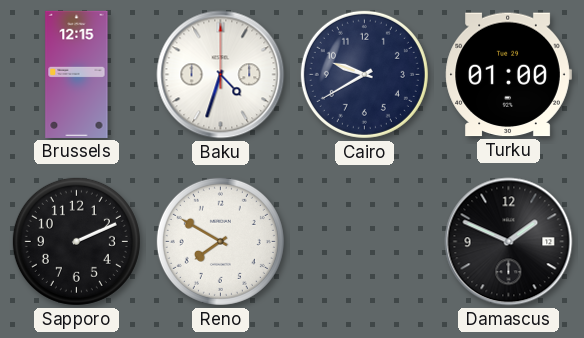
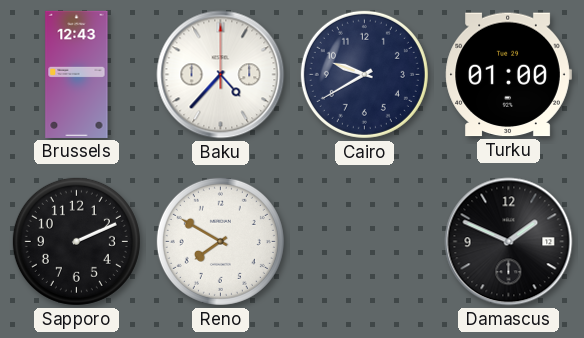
Brussels: 12:15 -> 12:43 (77, 74)
Baku: 4:33 -> 4:37 (221, 75)
